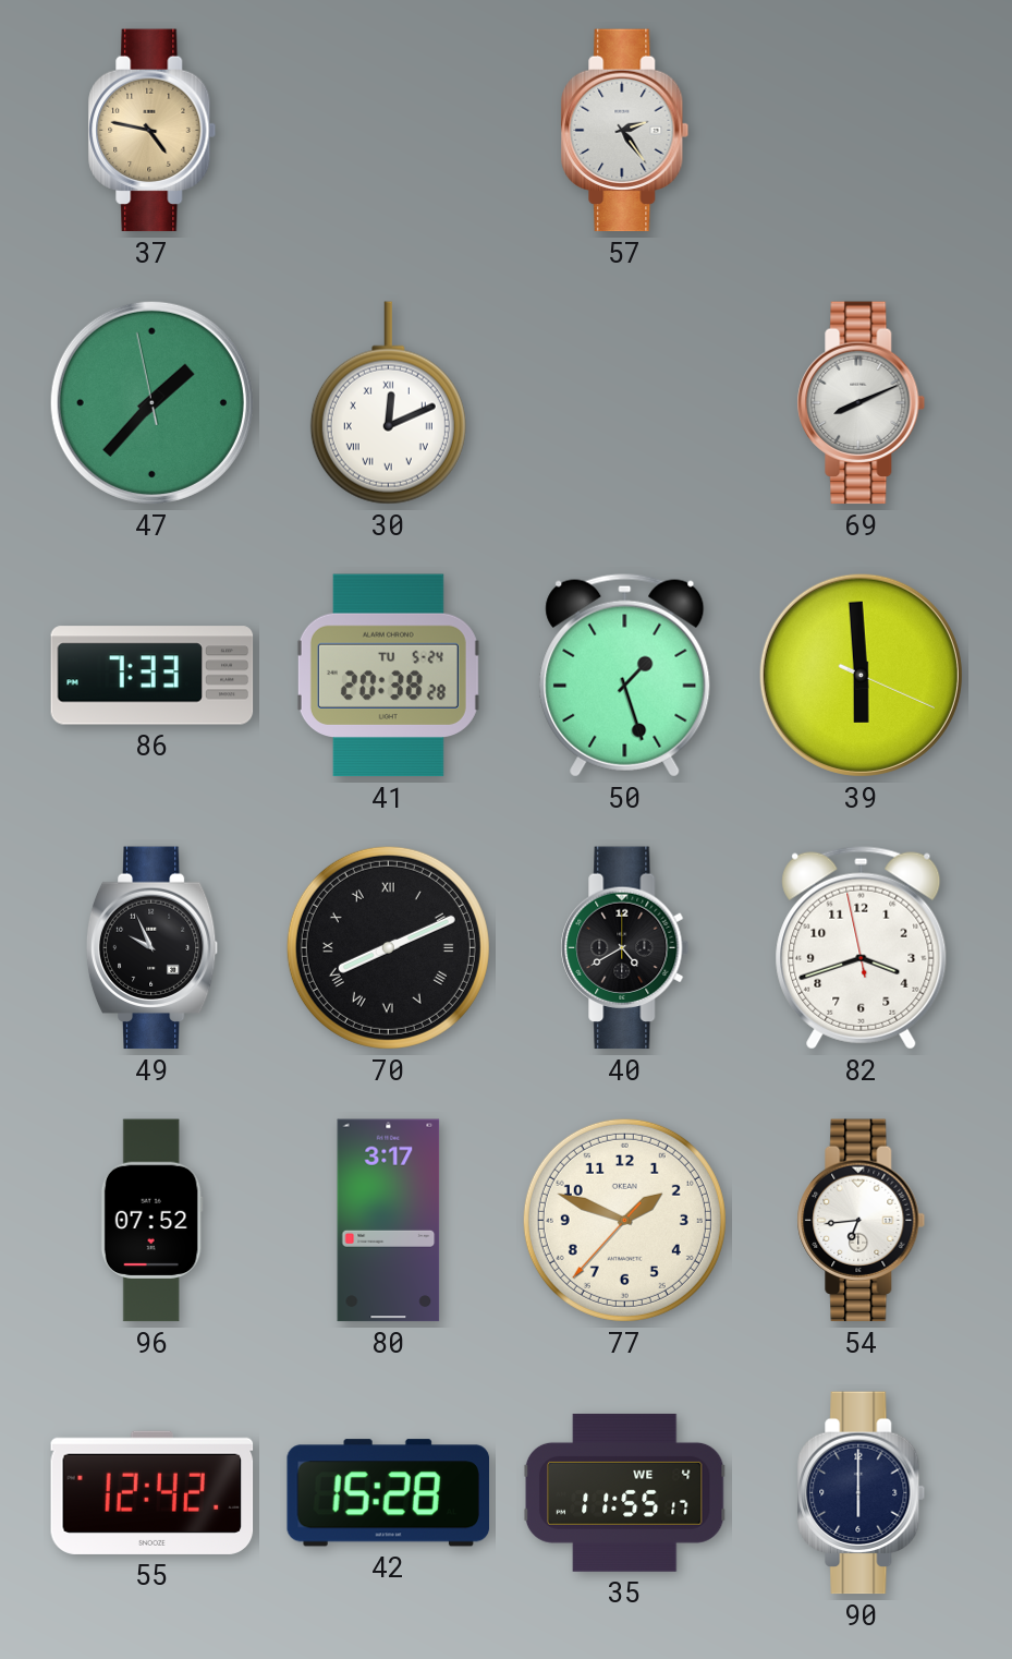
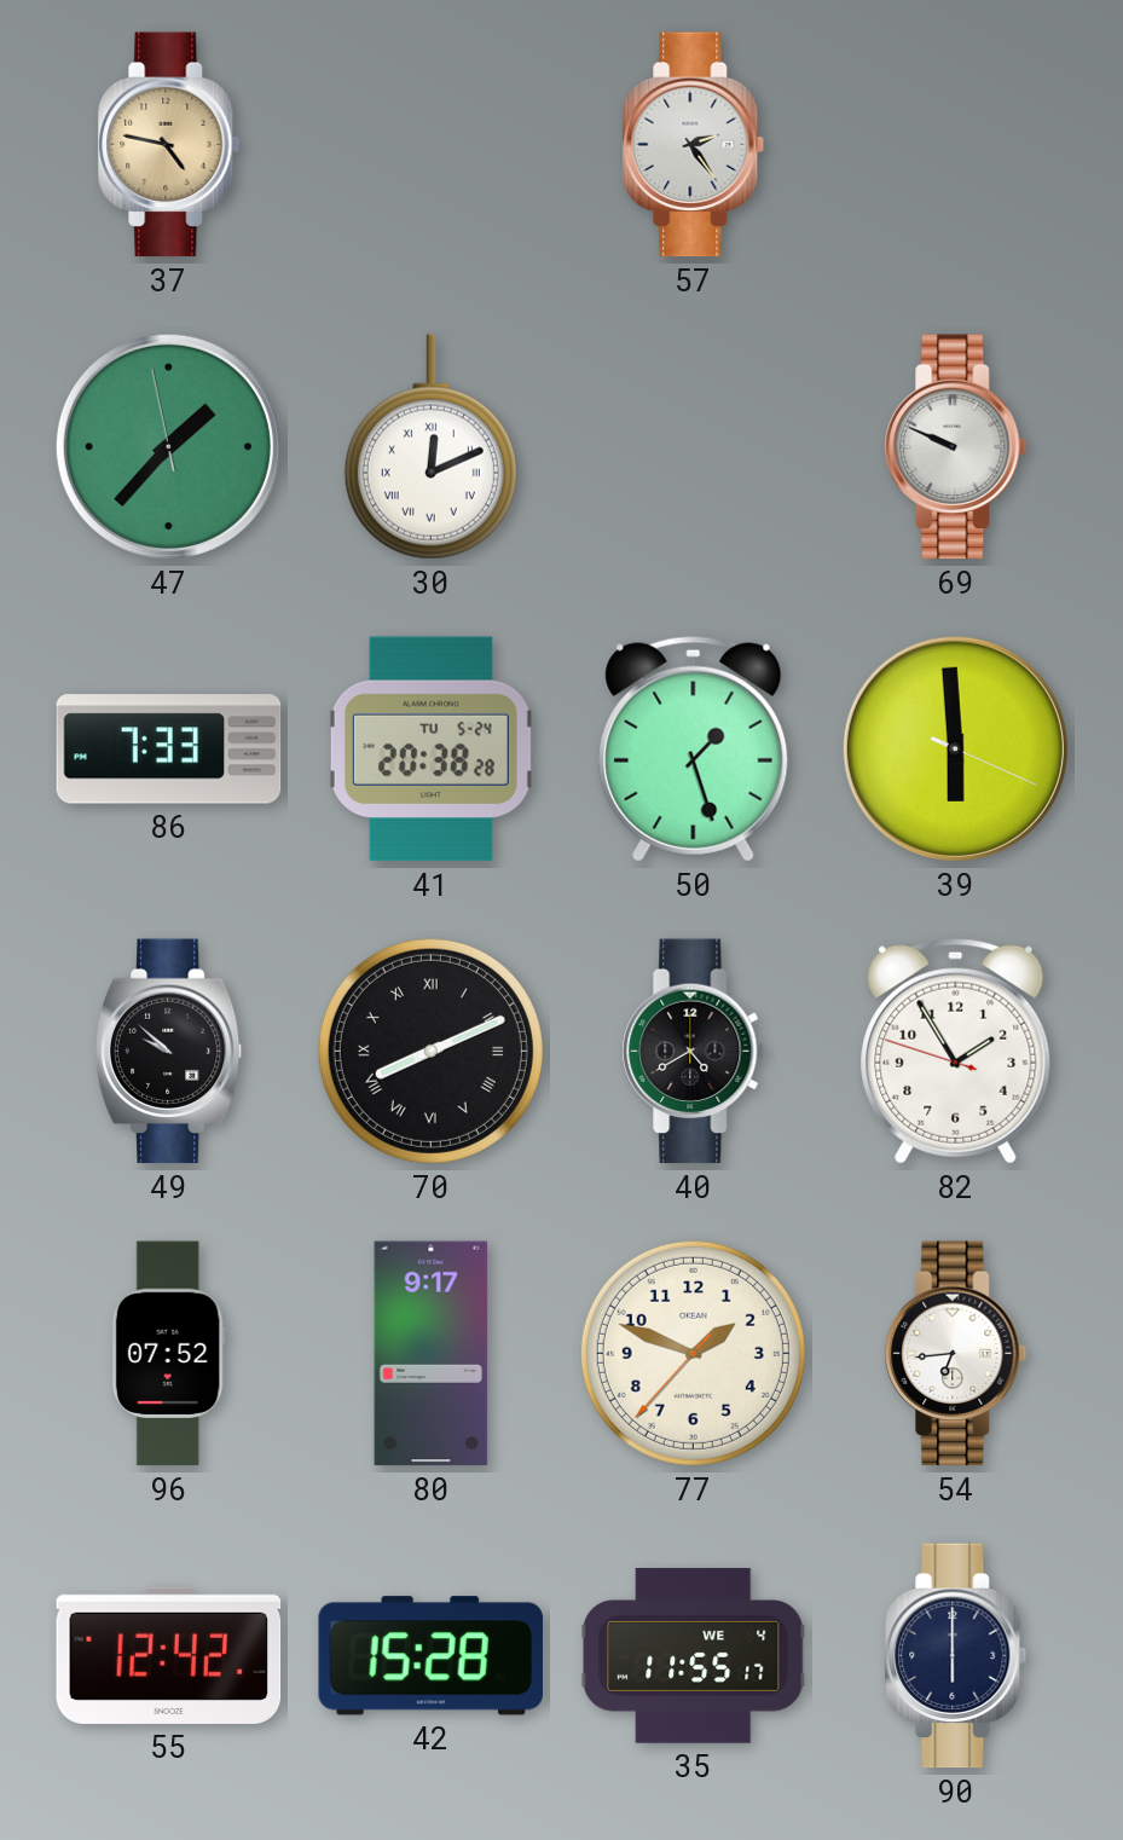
69: 8:11 -> 9:49 (956, 447)
49: 9:56 -> 9:52 (169, 1052)
82: 3:41 -> 1:54 (956, 1051)
80: 3:17 -> 9:17 (432, 1354)
